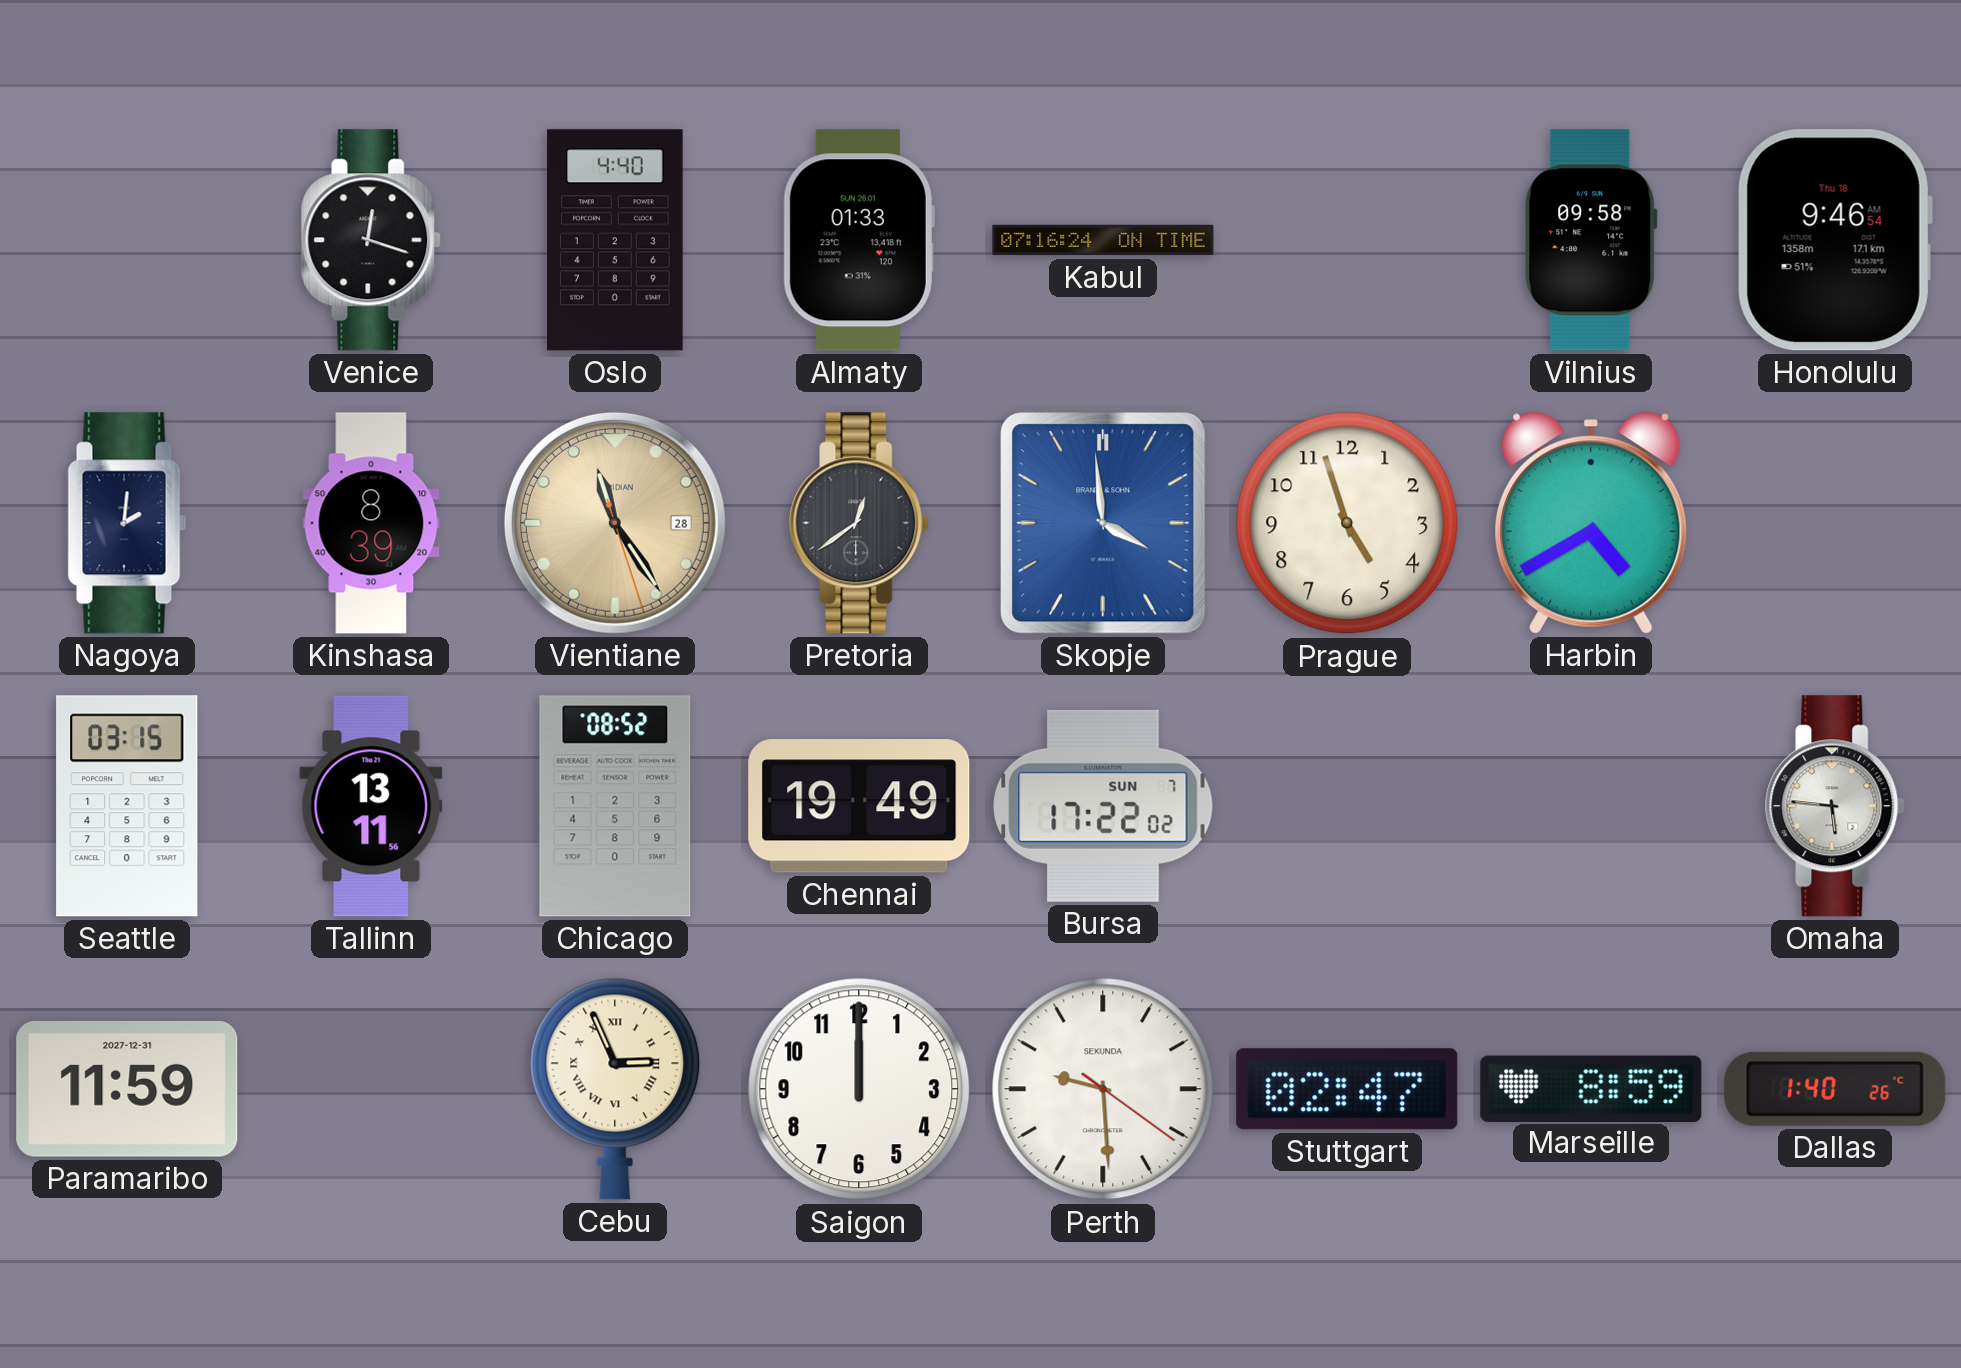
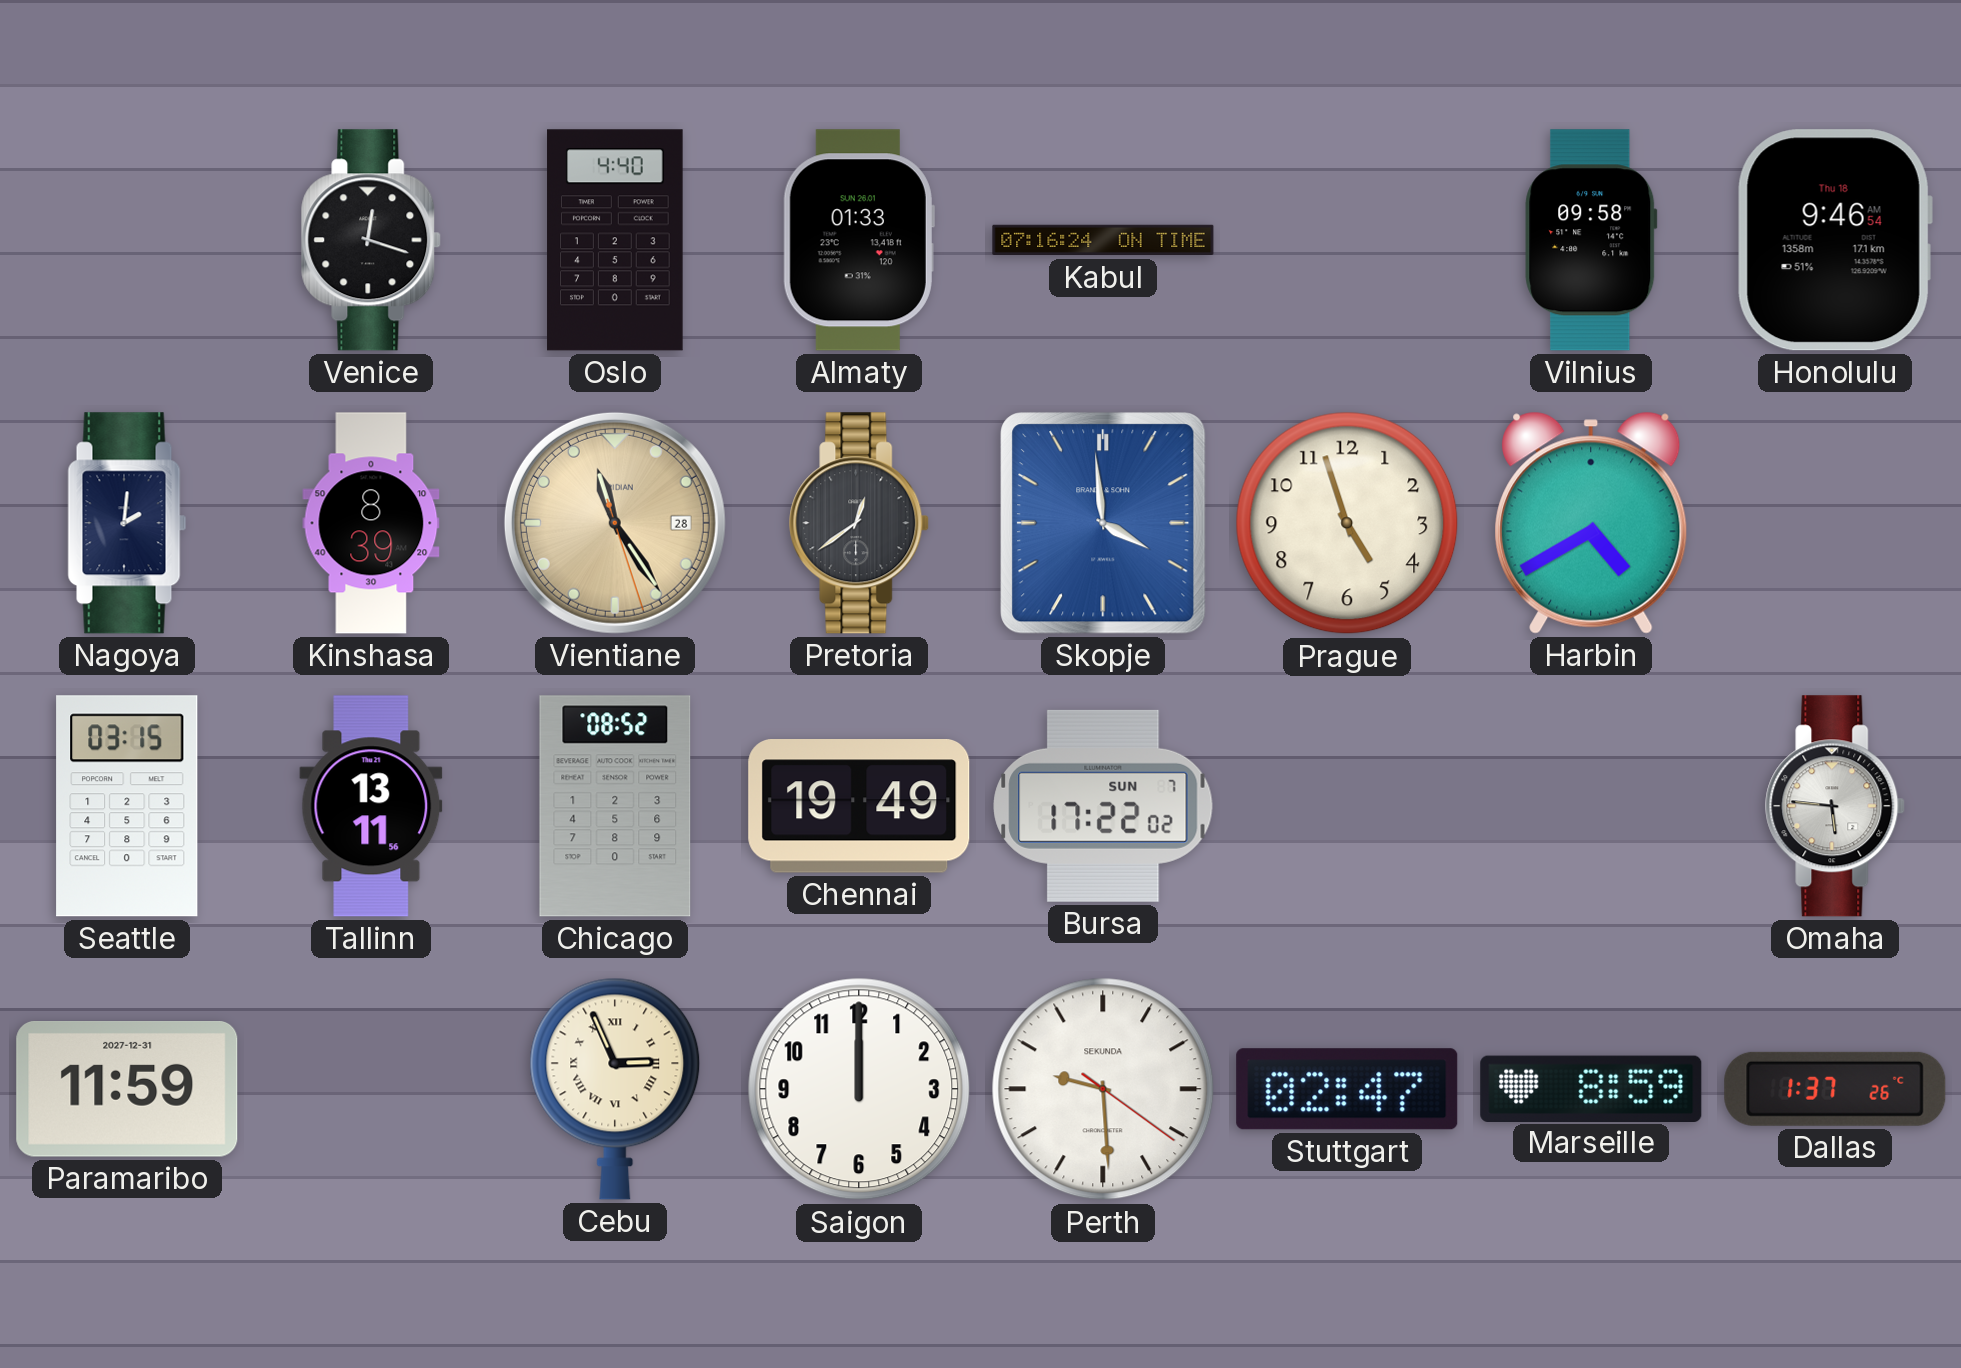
Dallas: 1:40 -> 1:37 (1835, 1089)
